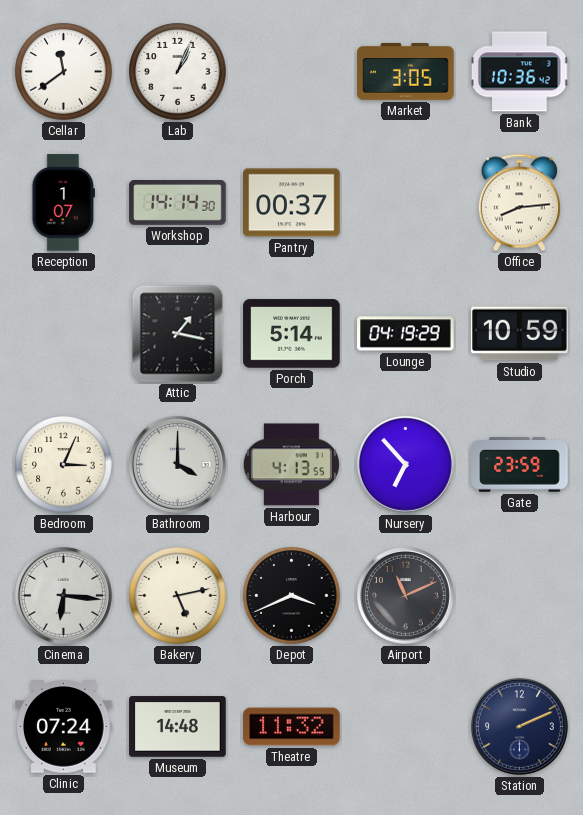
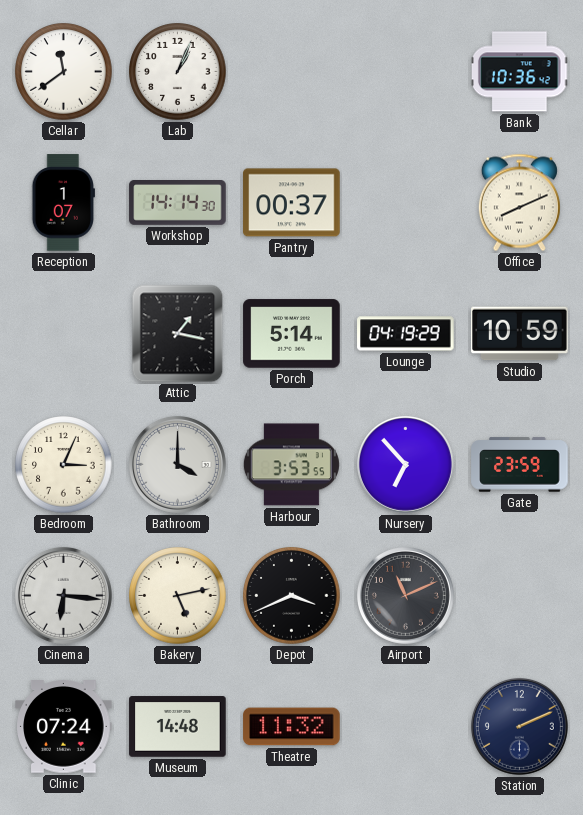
Market: 3:05 -> none (406, 71)
Office: 8:14 -> 8:11 (519, 203)
Harbour: 4:13 -> 3:53 (291, 465)
